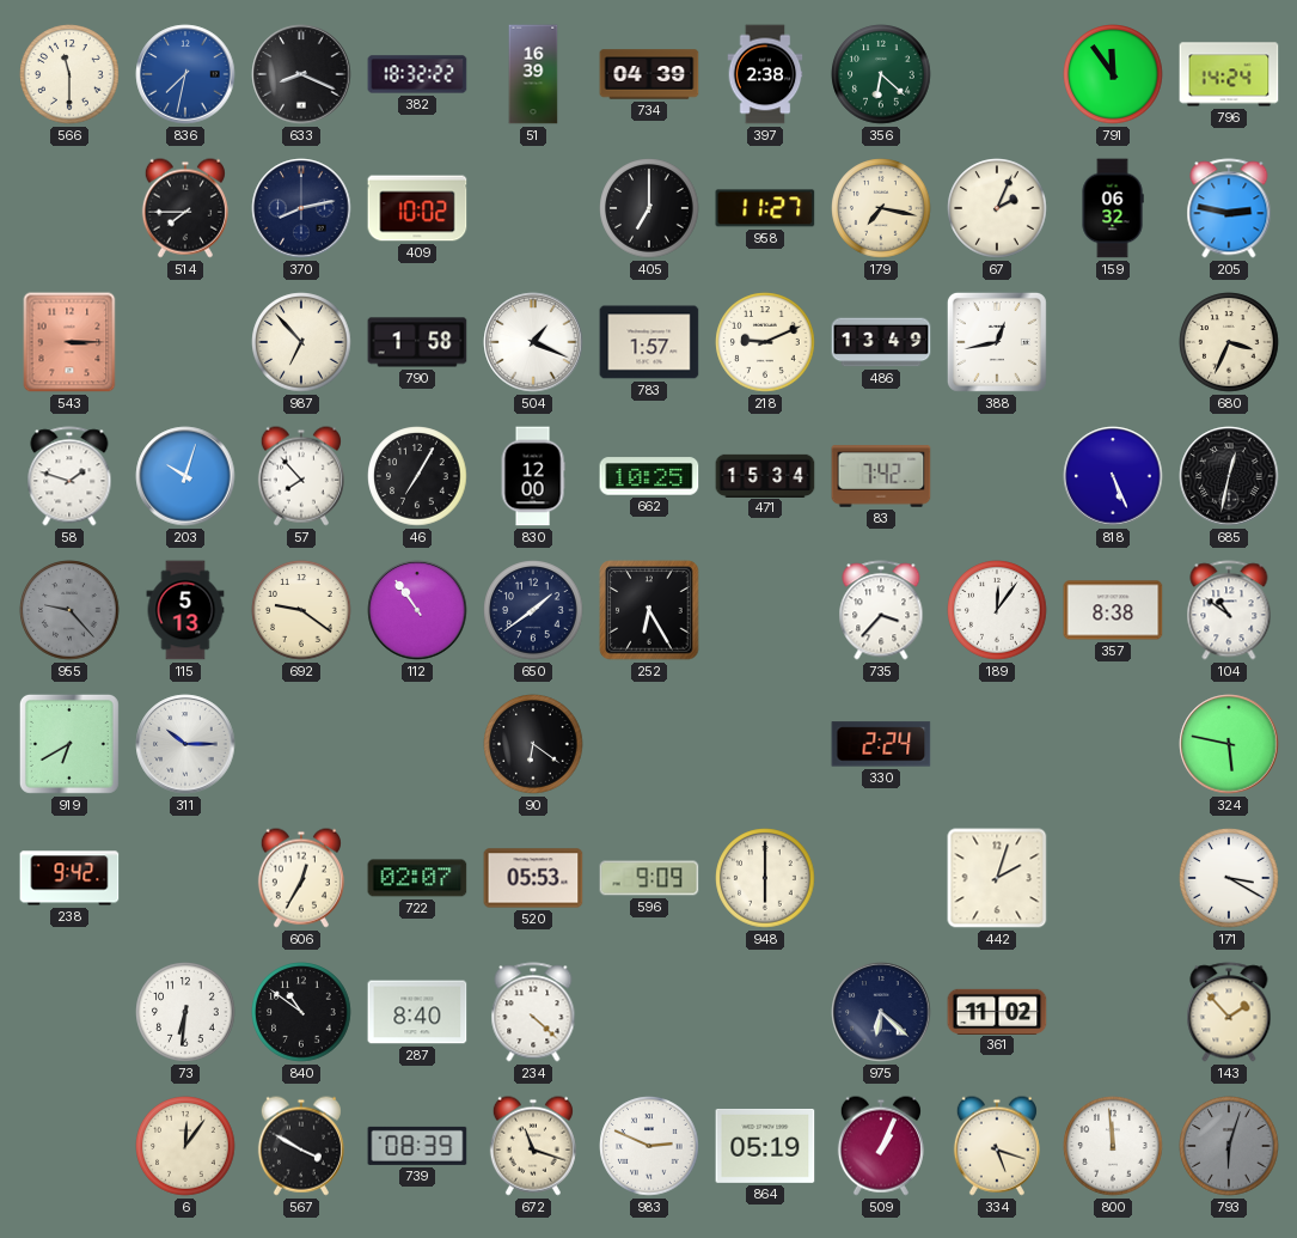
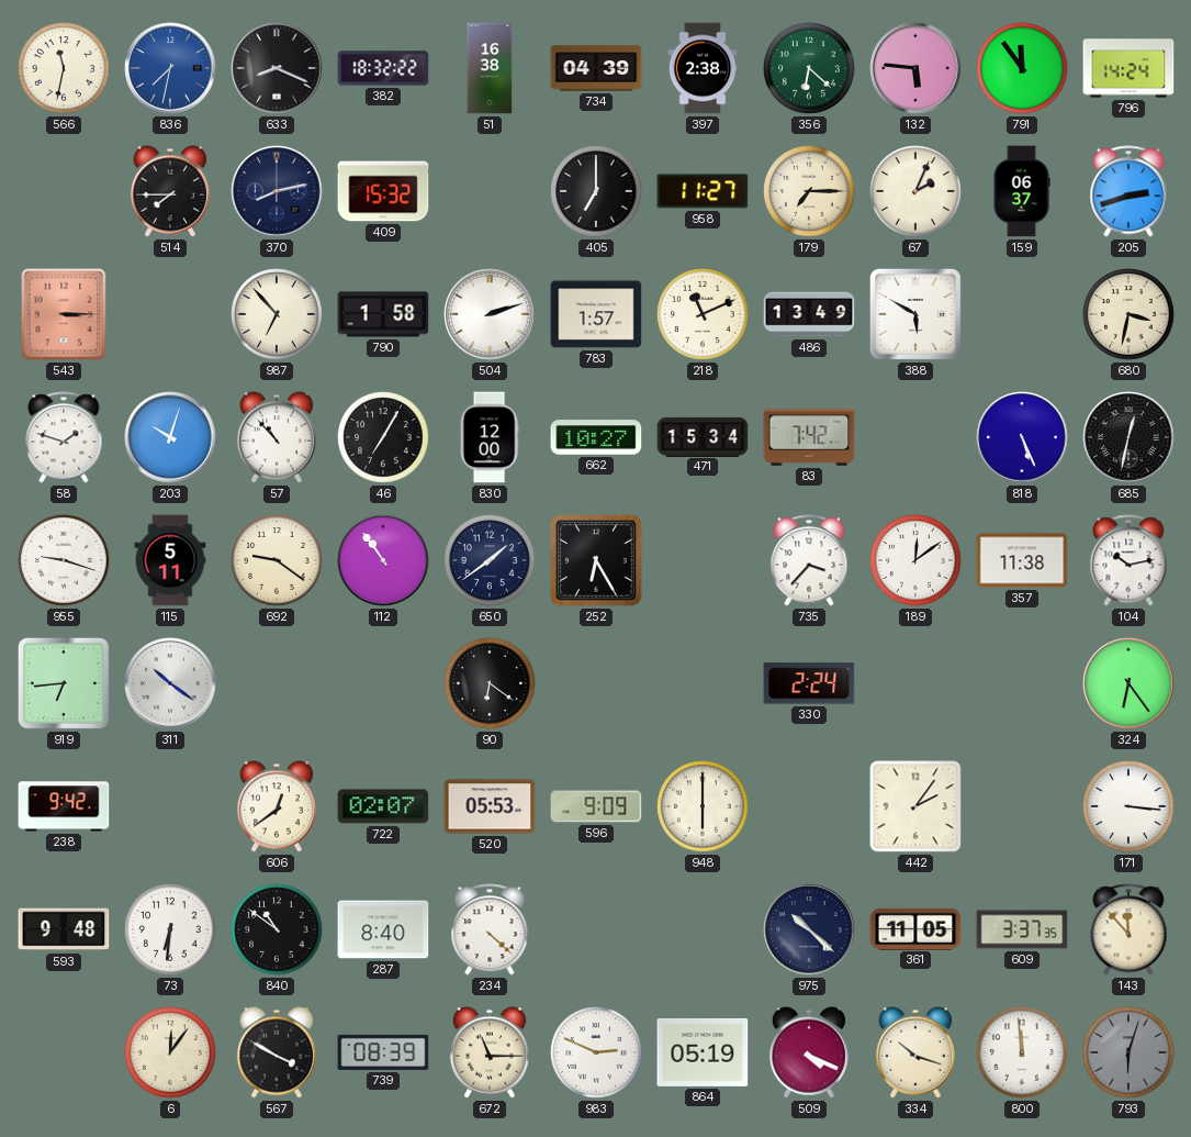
566: 11:30 -> 11:32 (64, 68)
51: 16:39 -> 16:38 (490, 68)
132: none -> 5:46 (915, 68)
409: 10:02 -> 15:32 (383, 191)
179: 7:17 -> 7:15 (809, 191)
159: 06:32 -> 06:37 (1022, 191)
205: 2:47 -> 2:42 (1128, 191)
504: 1:19 -> 2:12 (490, 314)
218: 9:11 -> 11:11 (703, 314)
388: 12:43 -> 5:50 (915, 314)
680: 3:34 -> 3:32 (1128, 314)
57: 7:53 -> 10:53 (277, 437)
662: 10:25 -> 10:27 (596, 437)
955: 9:23 -> 9:18 (64, 560)
955 dial: grey -> white (64, 560)
115: 5:13 -> 5:11 (170, 560)
189: 12:06 -> 12:09 (915, 560)
357: 8:38 -> 11:38 (1022, 560)
104: 10:51 -> 10:13 (1128, 560)
919: 6:40 -> 6:44 (64, 683)
311: 10:15 -> 10:21 (170, 683)
324: 5:47 -> 6:24 (1128, 683)
606: 12:35 -> 12:39 (277, 806)
442: 2:03 -> 2:06 (915, 806)
171: 3:20 -> 3:16 (1128, 806)
593: none -> 9:48 (64, 929)
975: 6:22 -> 10:22 (809, 929)
361: 11:02 -> 11:05 (915, 928)
609: none -> 3:37 (1022, 929)
143: 1:53 -> 11:53 (1128, 929)
672: 11:18 -> 11:15 (490, 1052)
509: 1:04 -> 4:19 (809, 1052)
334: 5:18 -> 10:18 (915, 1052)
